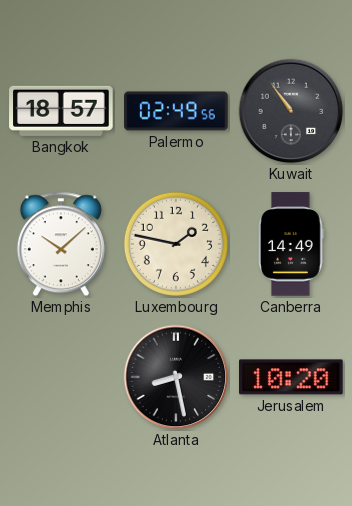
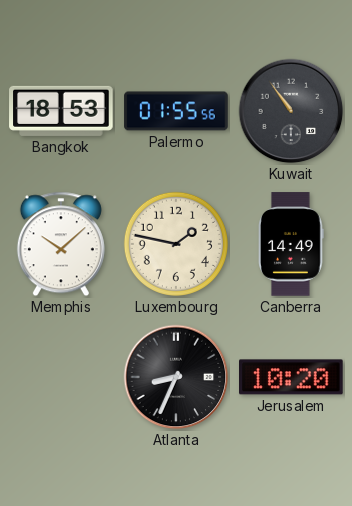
Bangkok: 18:57 -> 18:53 (61, 111)
Palermo: 02:49 -> 01:55 (176, 111)
Atlanta: 8:28 -> 8:34 (176, 377)
